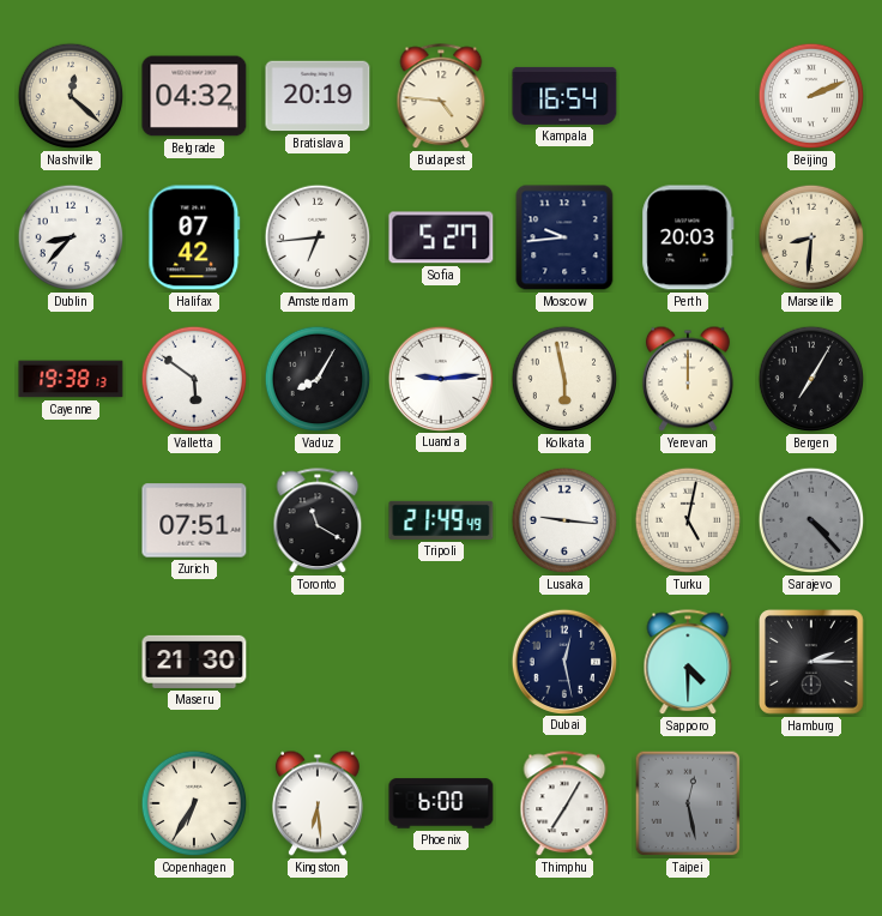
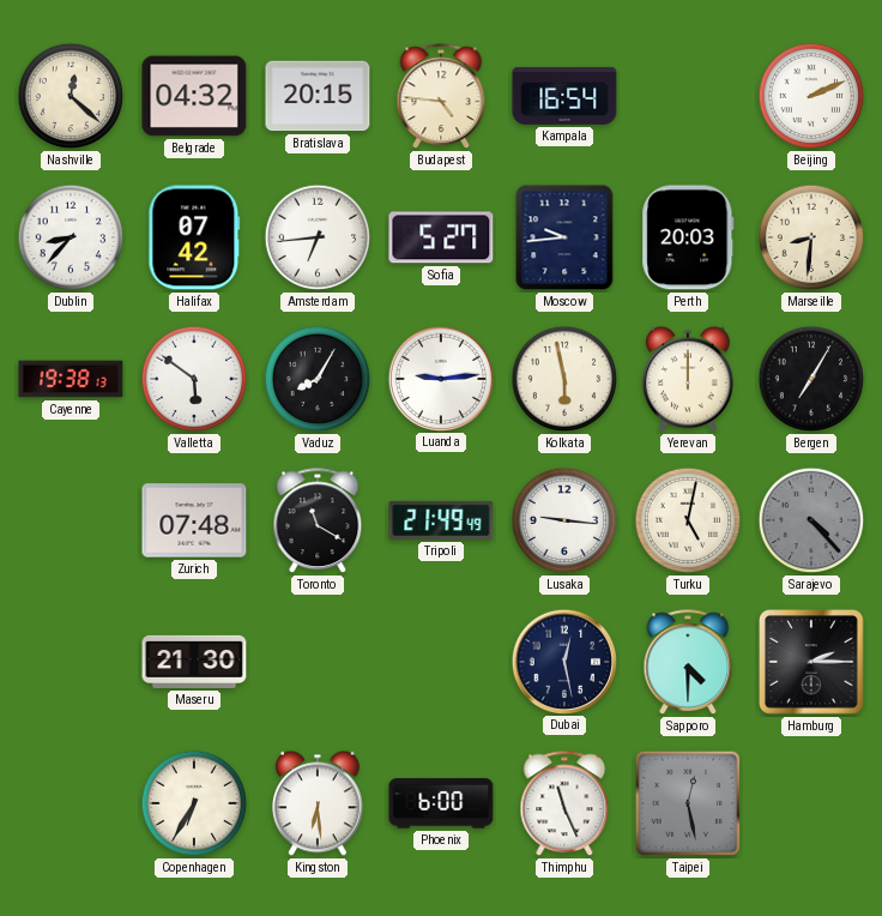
Bratislava: 20:19 -> 20:15 (318, 96)
Zurich: 07:51 -> 07:48 (194, 520)
Thimphu: 7:05 -> 11:26 (564, 804)
